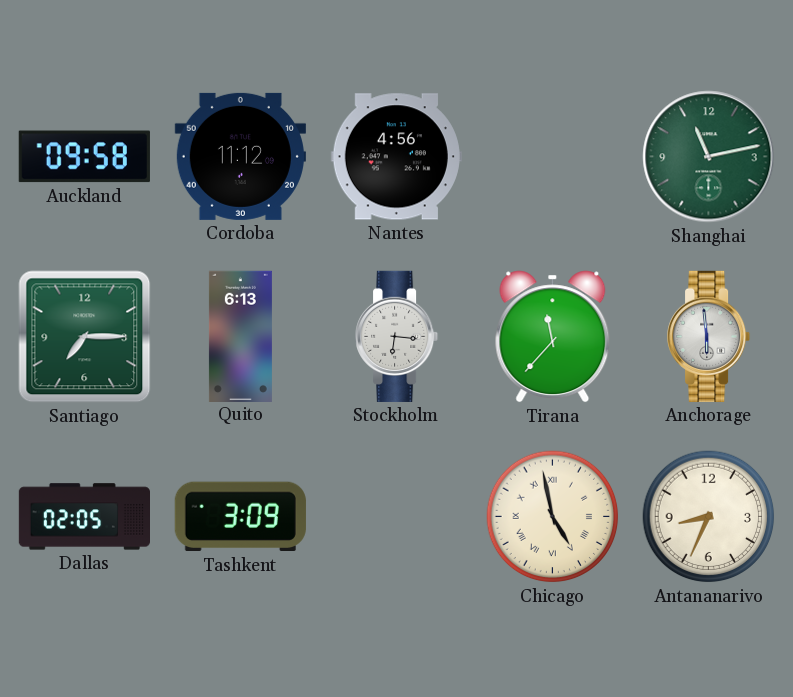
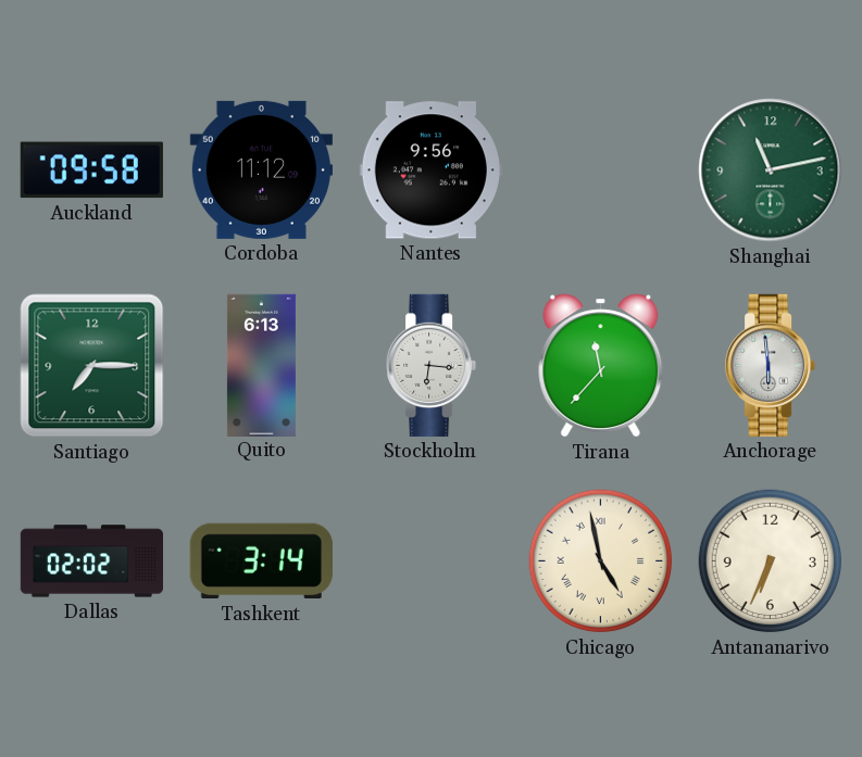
Nantes: 4:56 -> 9:56 (430, 171)
Dallas: 02:05 -> 02:02 (91, 562)
Tashkent: 3:09 -> 3:14 (261, 562)
Antananarivo: 8:34 -> 6:34 (771, 562)
